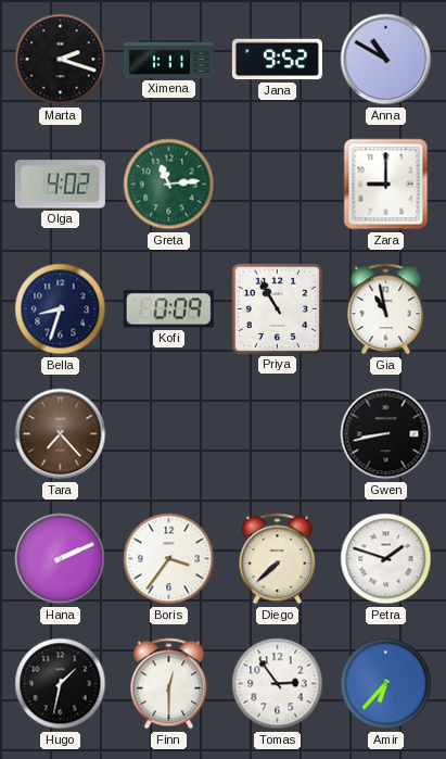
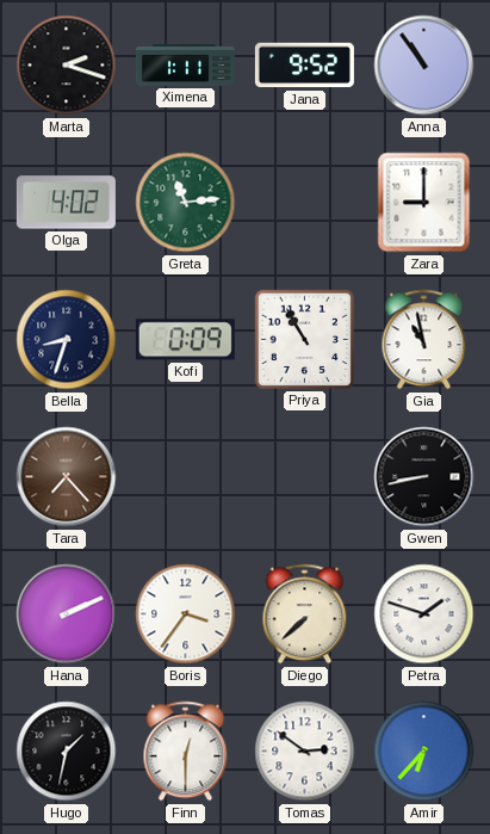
Anna: 10:50 -> 10:54 (424, 66)
Tomas: 2:54 -> 2:51 (305, 752)
